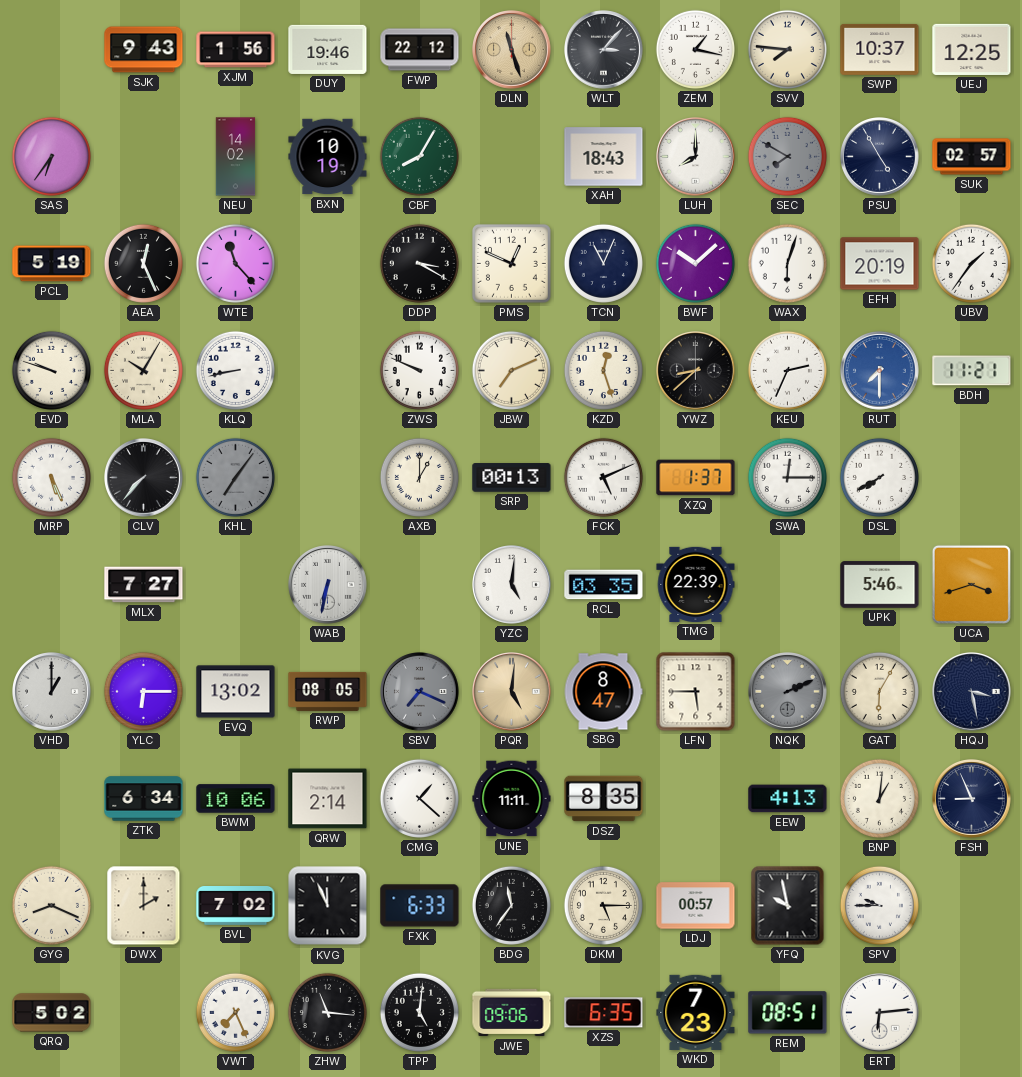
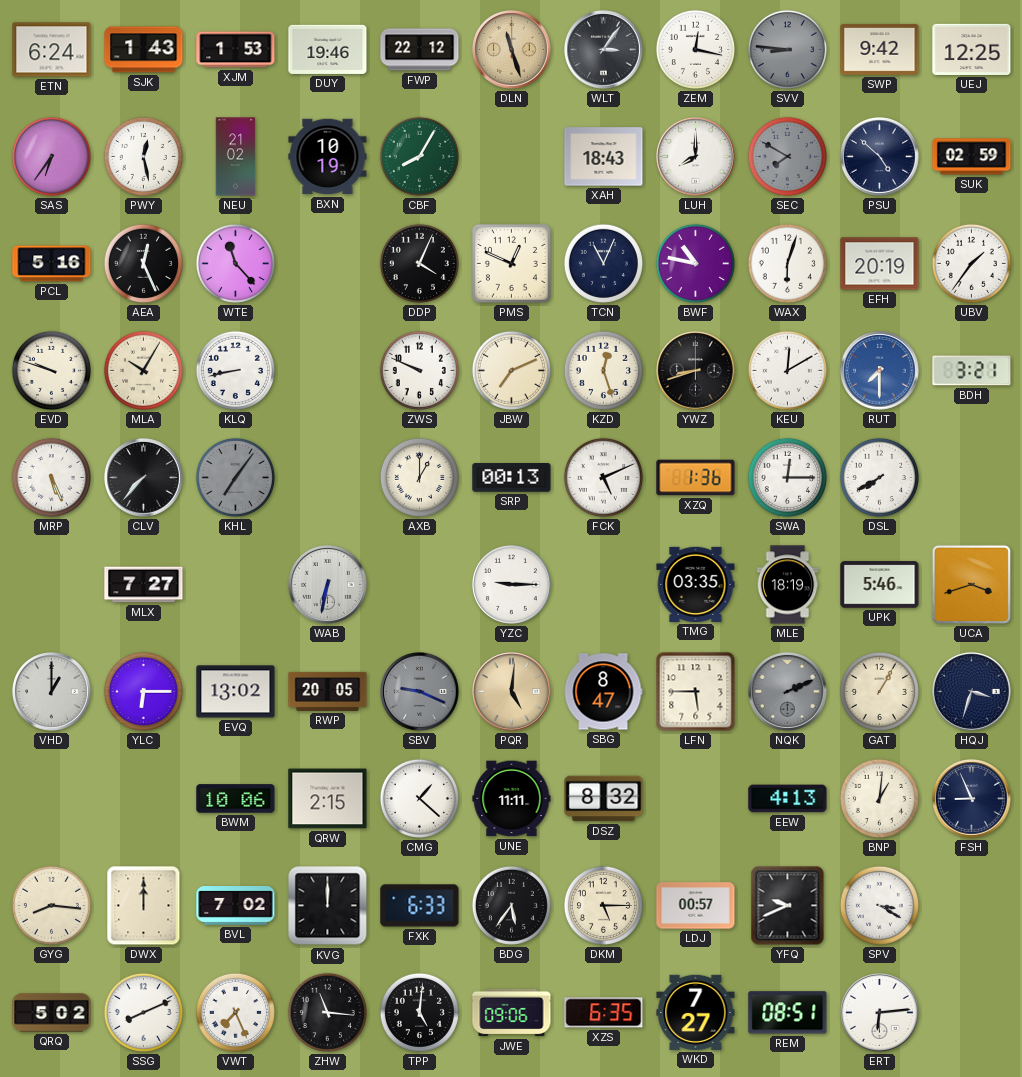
ETN: none -> 6:24 (52, 50)
SJK: 9:43 -> 1:43 (144, 50)
XJM: 1:56 -> 1:53 (236, 50)
WLT: 3:07 -> 3:06 (604, 50)
ZEM: 1:17 -> 12:17 (695, 49)
SVV: 7:46 -> 8:46 (787, 49)
SVV dial: cream -> grey (787, 49)
SWP: 10:37 -> 9:42 (880, 49)
PWY: none -> 12:28 (143, 156)
NEU: 14:02 -> 21:02 (236, 157)
PSU: 4:55 -> 4:52 (880, 157)
SUK: 02:57 -> 02:59 (972, 157)
PCL: 5:19 -> 5:16 (52, 264)
DDP: 3:20 -> 4:04 (419, 263)
BWF: 10:08 -> 10:47 (695, 263)
YWZ: 8:38 -> 8:42 (696, 371)
KEU: 2:34 -> 12:10 (787, 370)
BDH: 11:21 -> 3:21 (972, 371)
XZQ: 1:37 -> 1:36 (696, 478)
YZC: 5:01 -> 9:15 (512, 585)
RCL: 03:35 -> none (604, 585)
TMG: 22:39 -> 03:35 (696, 584)
MLE: none -> 18:19 (788, 585)
RWP: 08:05 -> 20:05 (328, 691)
SBV: 7:19 -> 9:19 (420, 692)
GAT: 6:05 -> 1:05 (879, 691)
HQJ: 3:28 -> 3:33 (972, 692)
ZTK: 6:34 -> none (144, 799)
QRW: 2:14 -> 2:15 (328, 799)
DSZ: 8:35 -> 8:32 (604, 799)
GYG: 8:19 -> 8:16 (51, 905)
DWX: 2:00 -> 12:00 (144, 906)
KVG: 11:56 -> 12:00 (328, 906)
BDG: 11:36 -> 5:36 (511, 905)
YFQ: 9:58 -> 9:41 (788, 906)
SPV: 9:45 -> 3:20 (879, 905)
SSG: none -> 8:11 (143, 1012)
WKD: 7:23 -> 7:27 (696, 1012)
